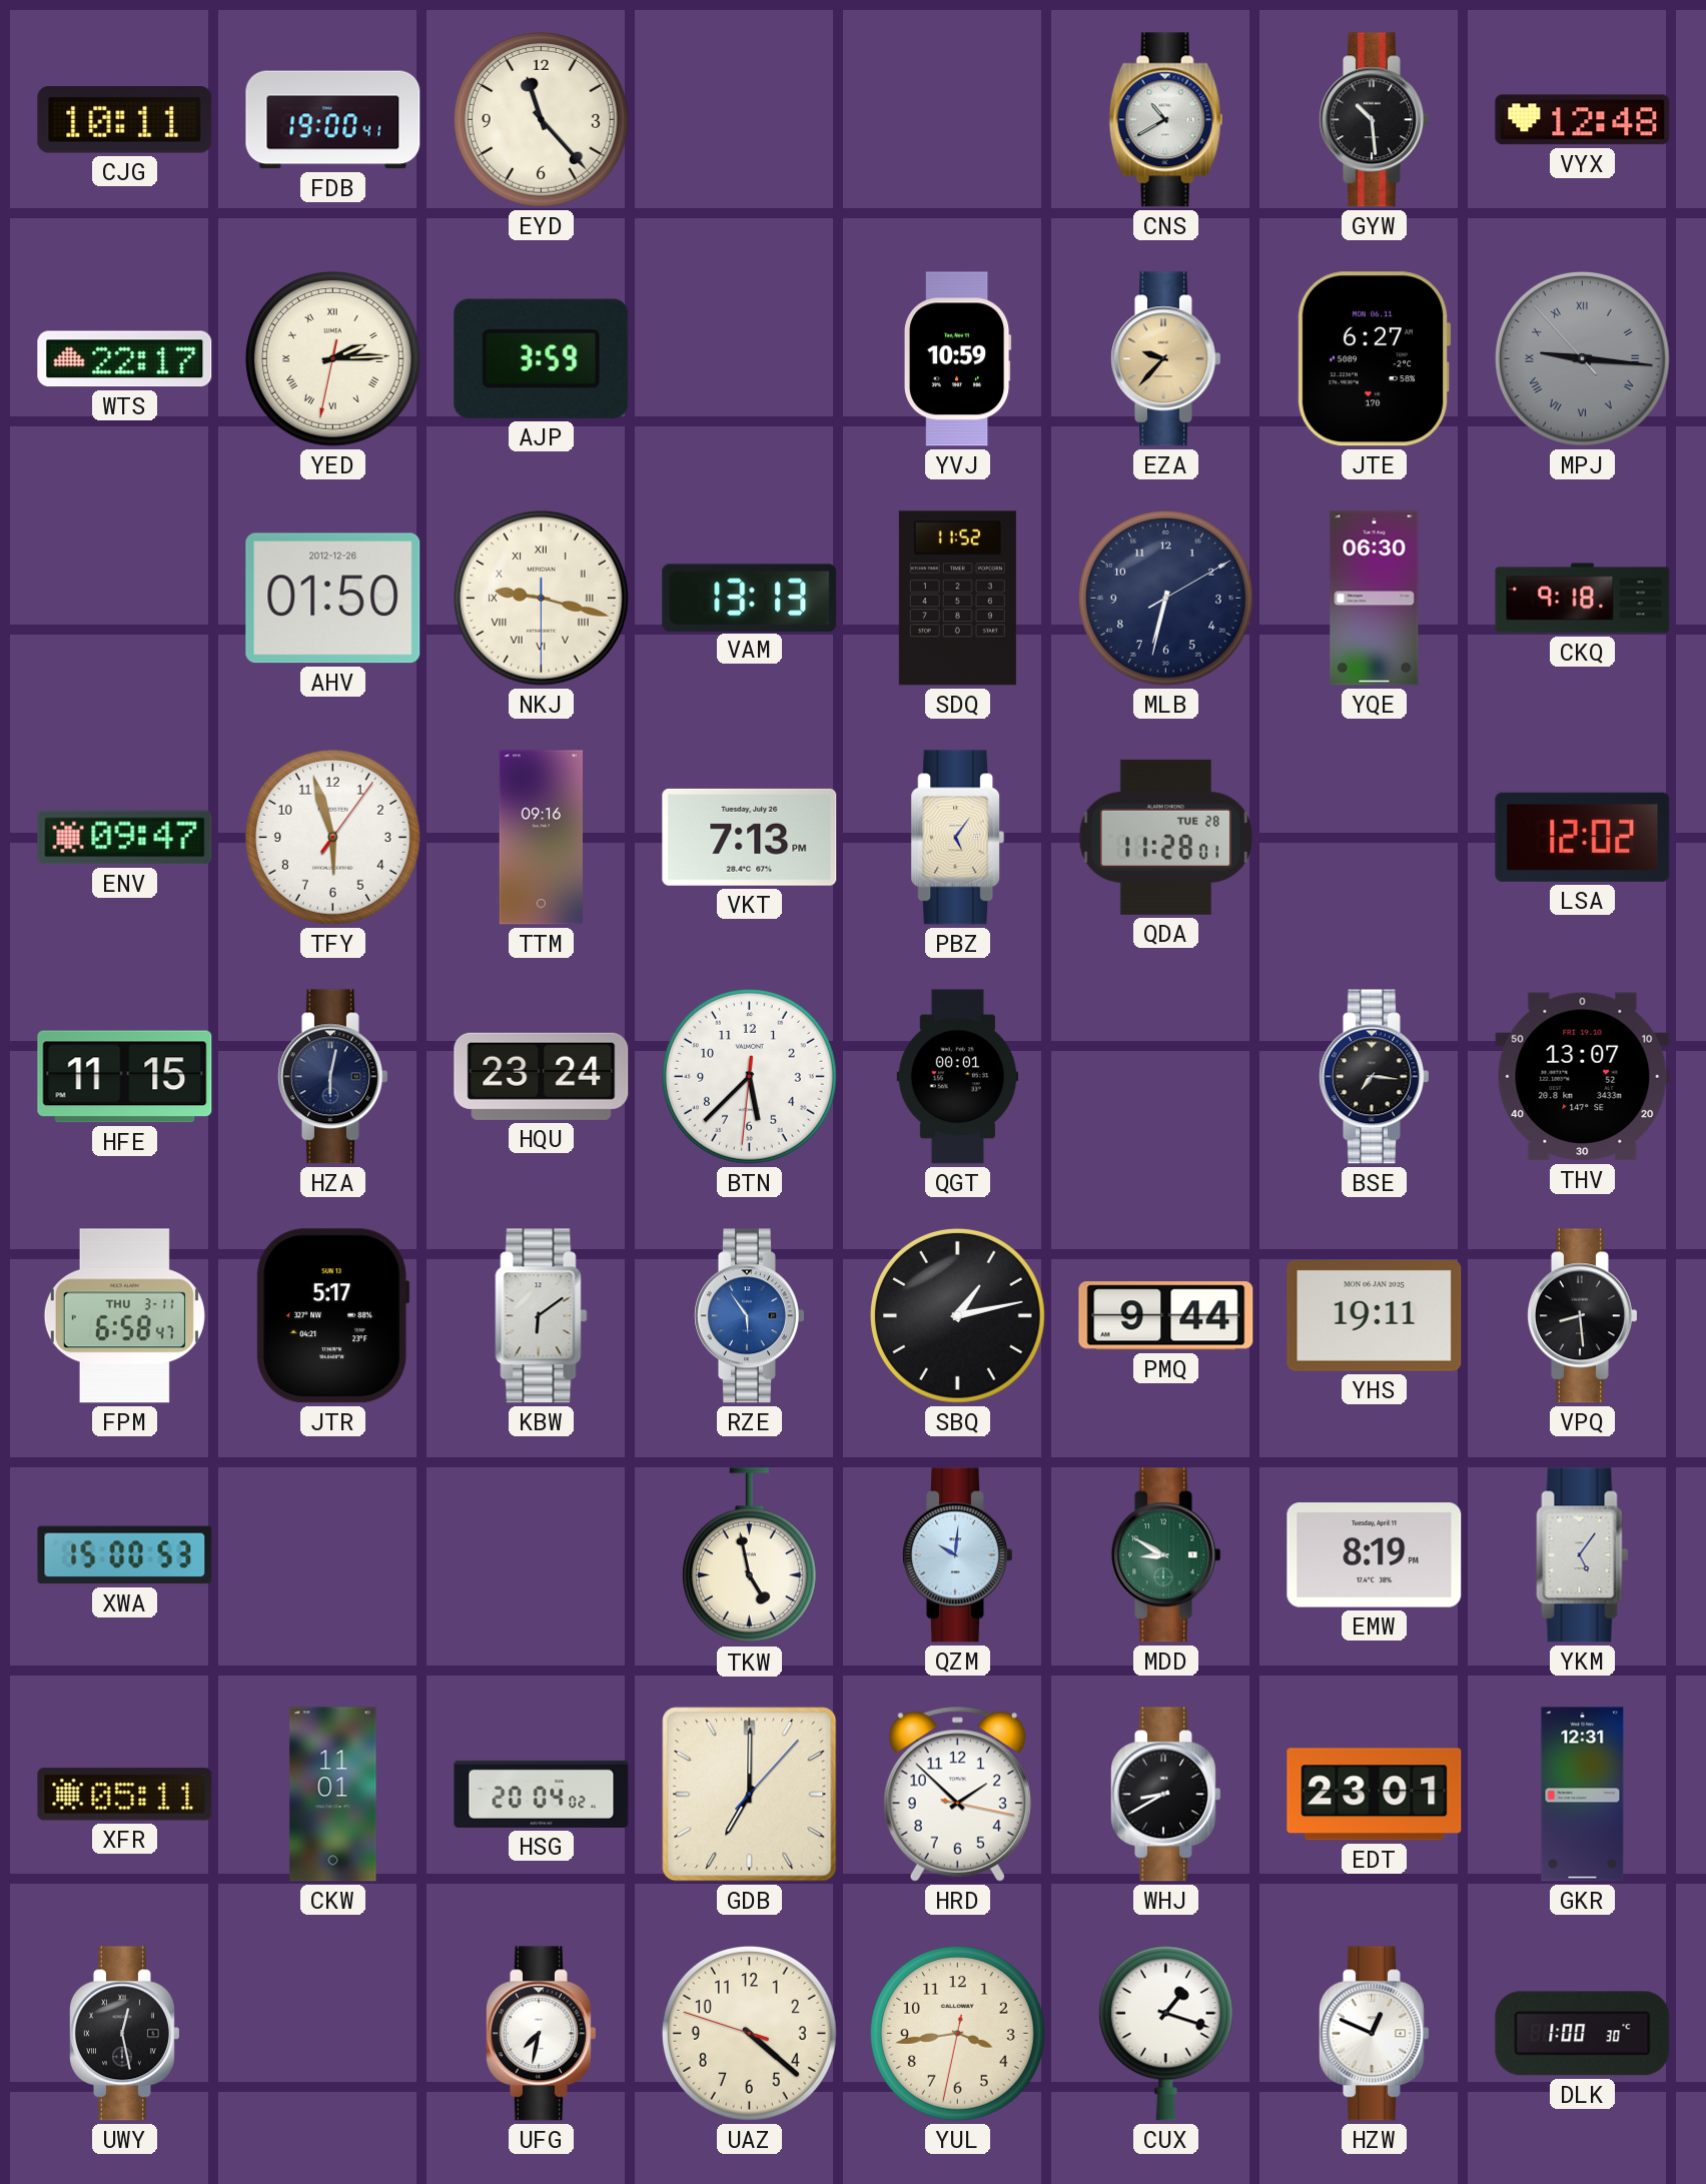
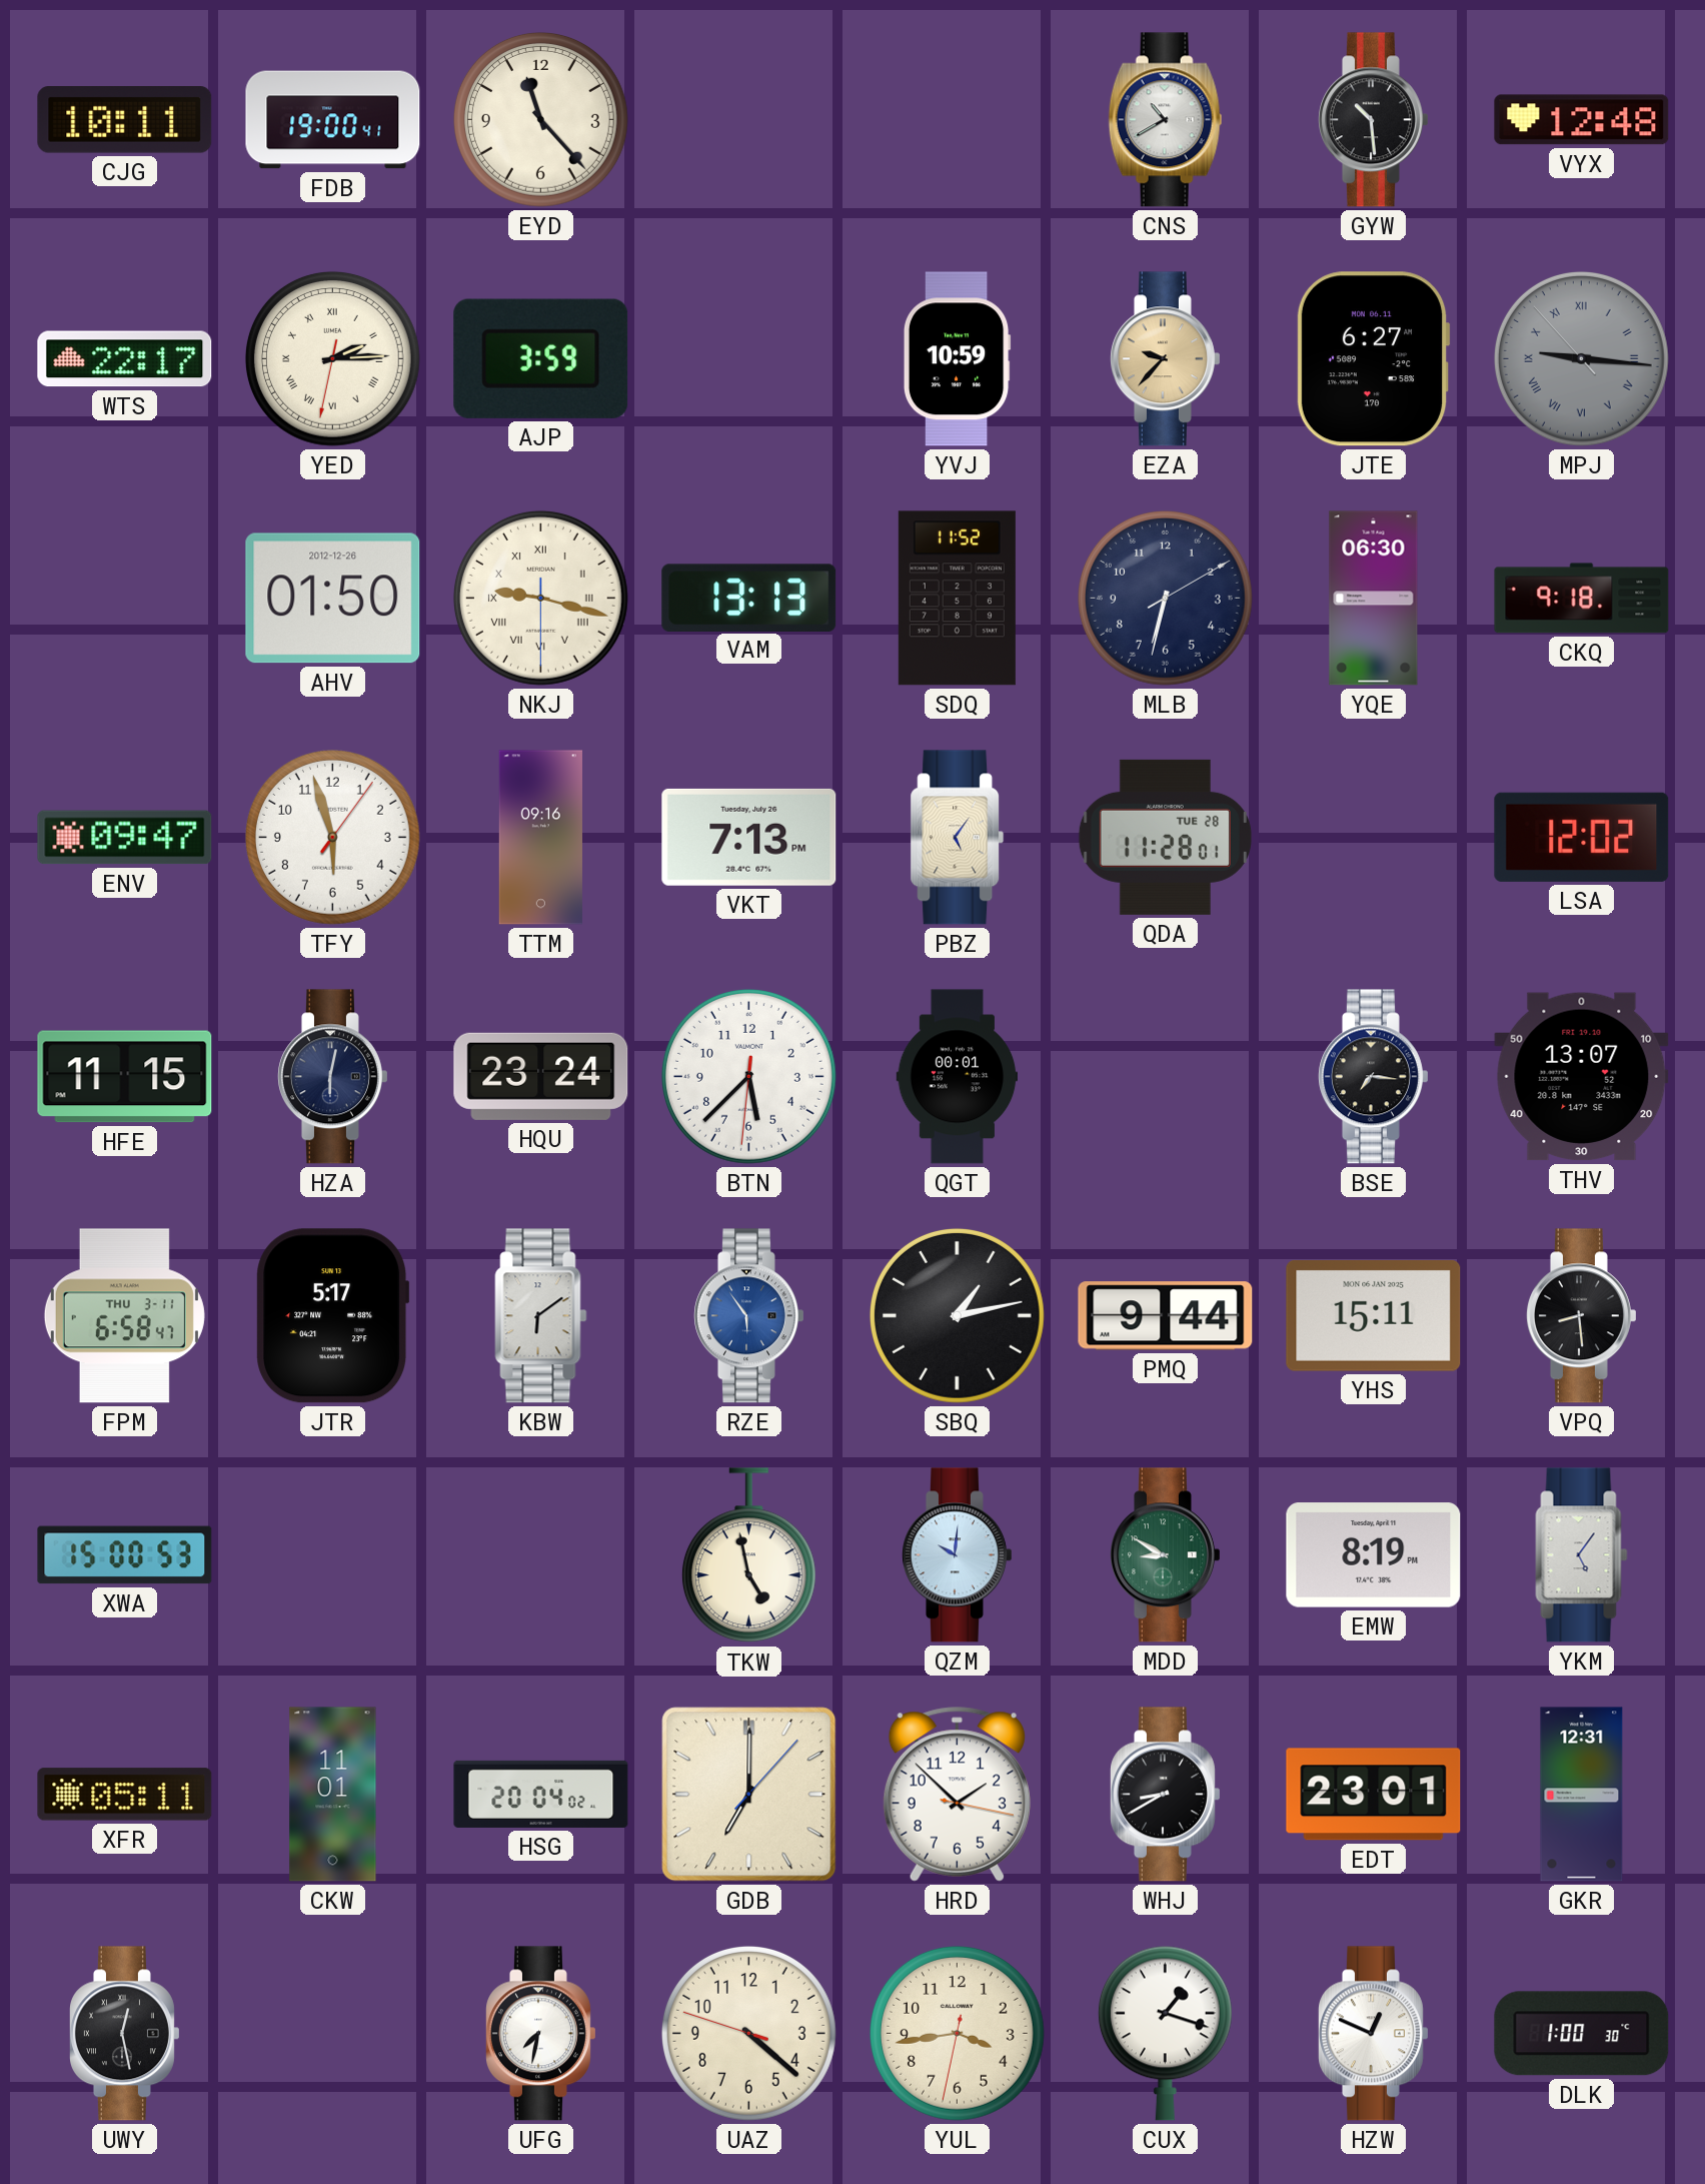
YHS: 19:11 -> 15:11 (1374, 1315)
